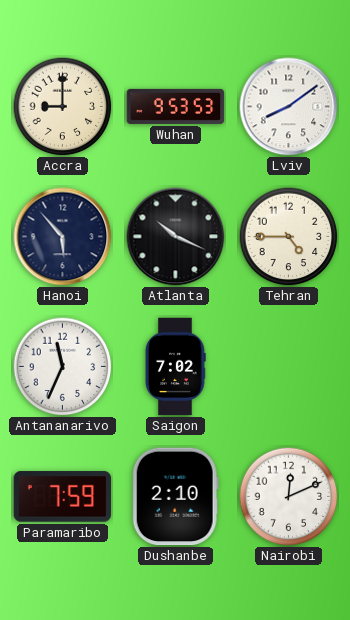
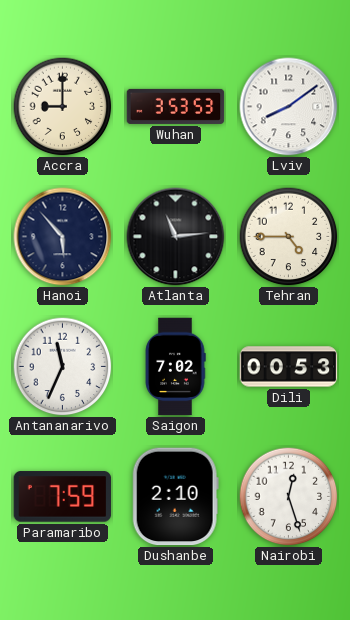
Wuhan: 9:53 -> 3:53 (176, 106)
Atlanta: 10:19 -> 11:14 (176, 237)
Dili: none -> 00:53 (289, 367)
Nairobi: 12:11 -> 12:27 (289, 497)
